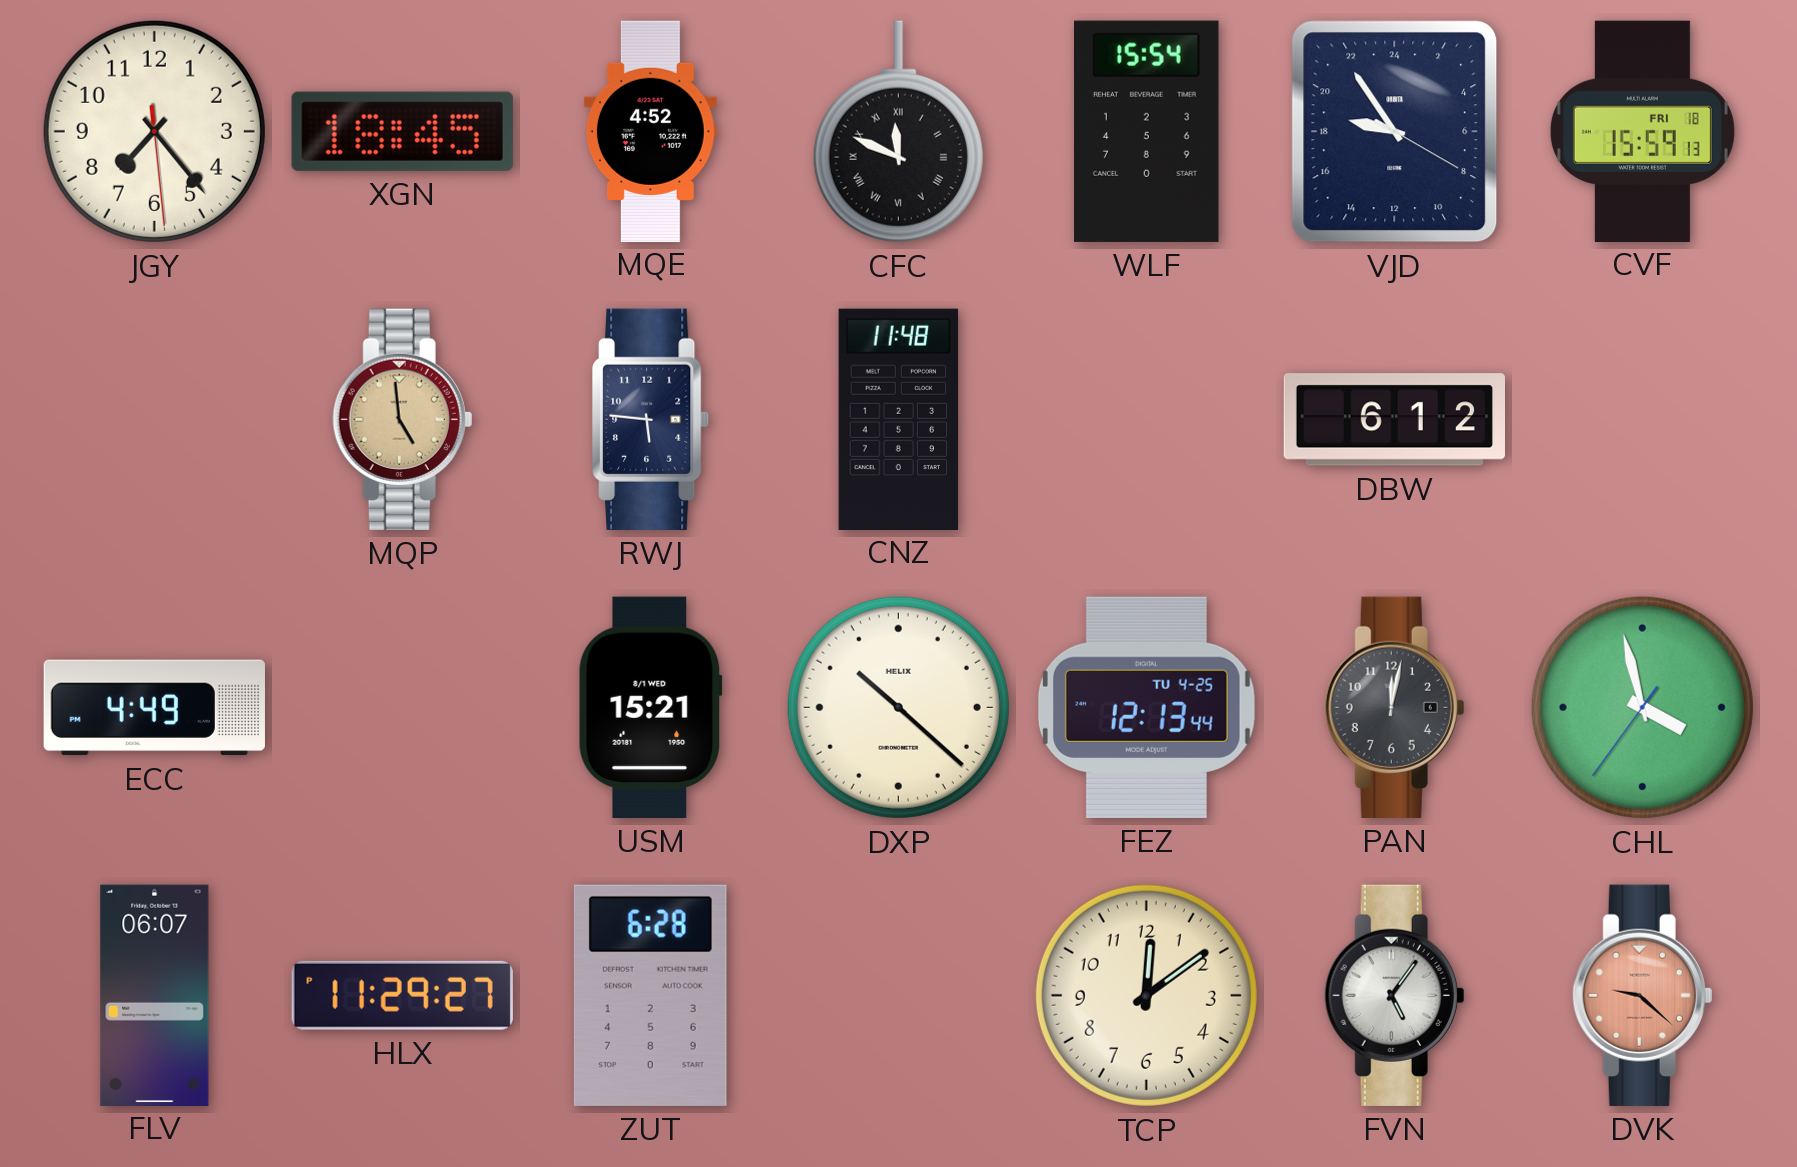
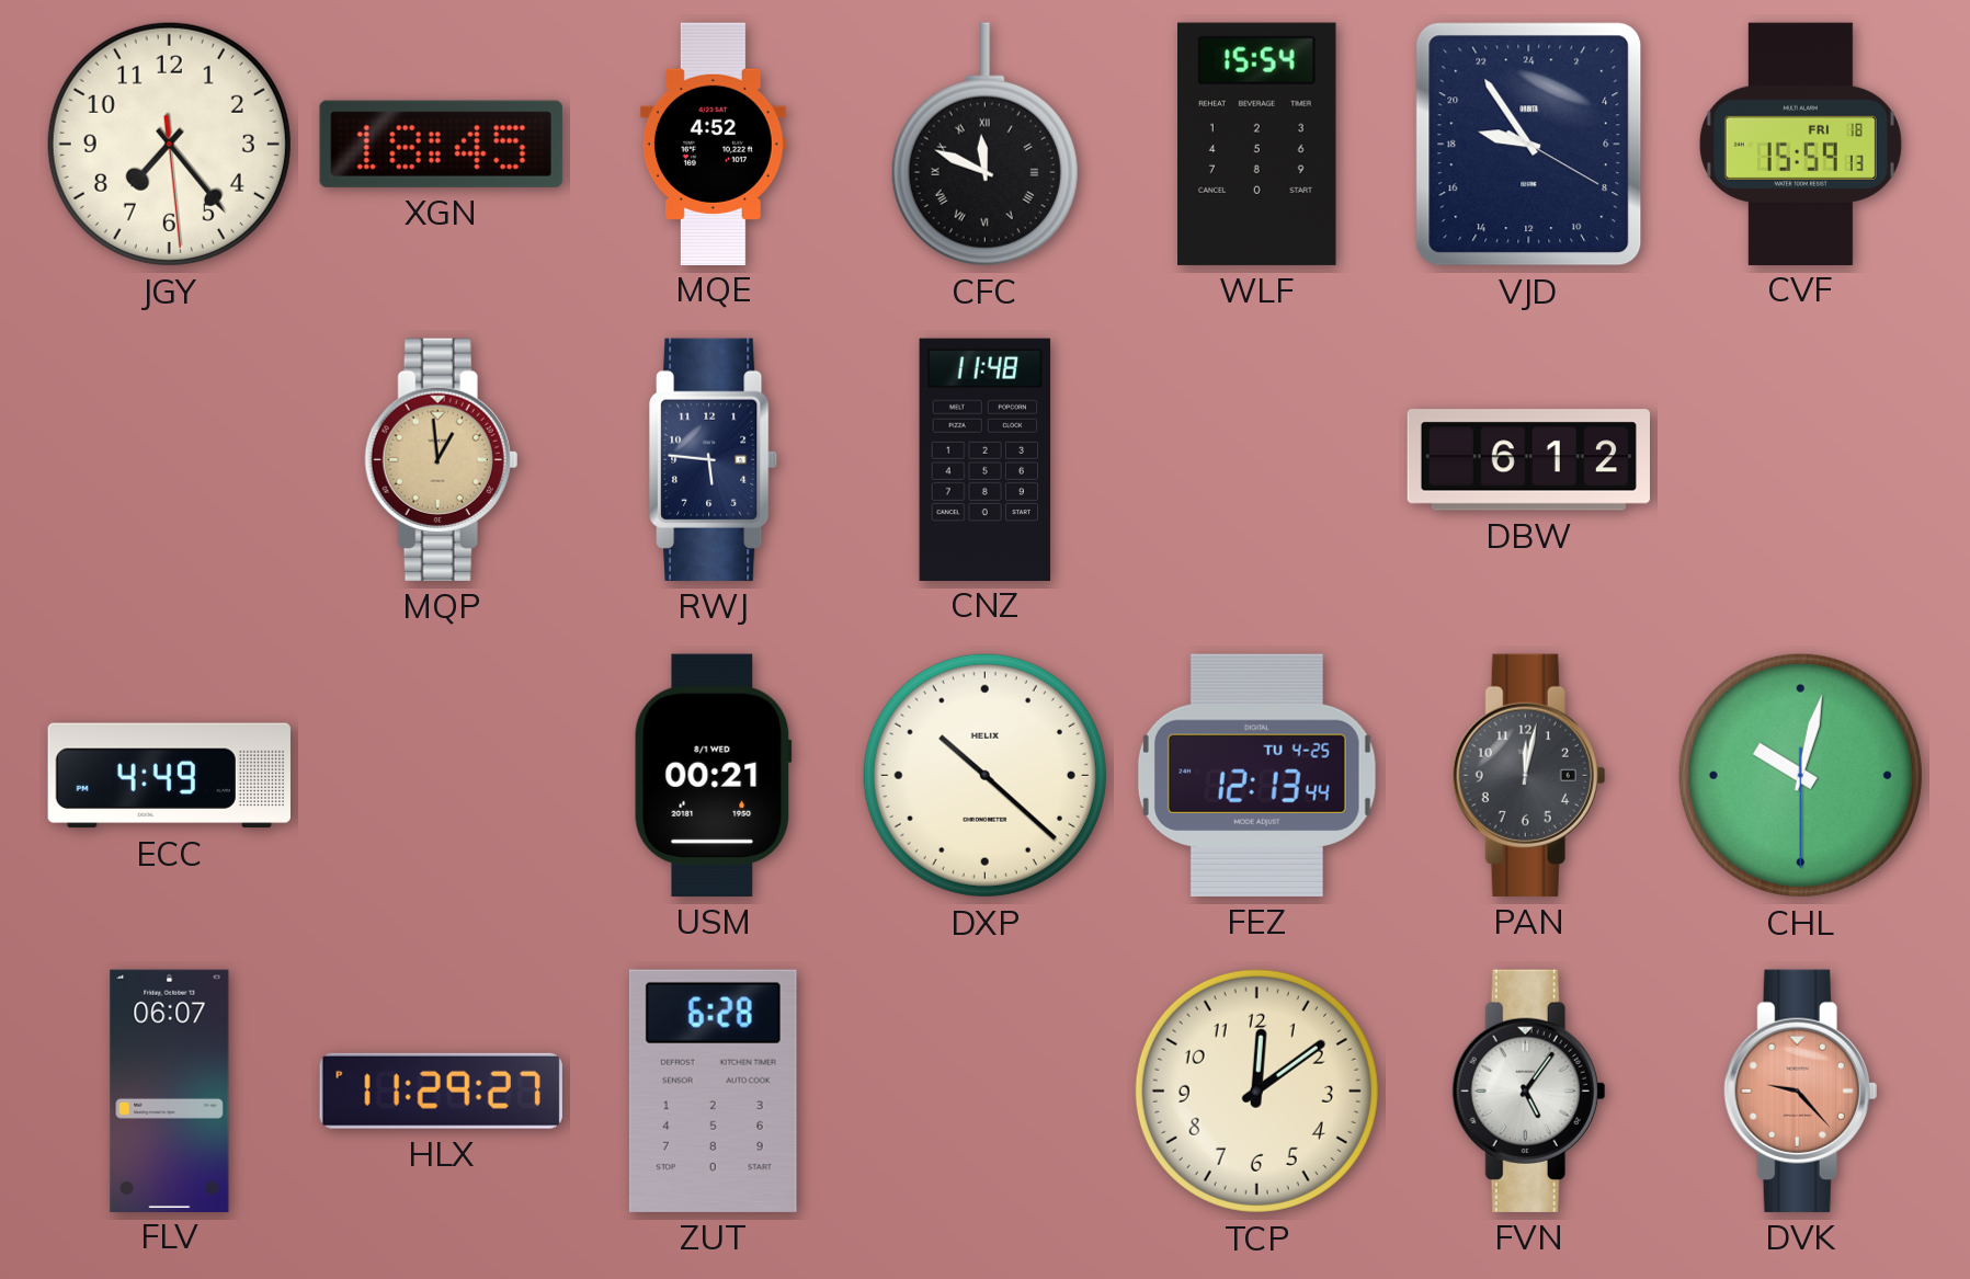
MQP: 4:59 -> 12:59 (442, 459)
USM: 15:21 -> 00:21 (713, 775)
CHL: 3:57 -> 10:02 (1800, 775)
DVK: 9:22 -> 9:23 (1801, 1090)
